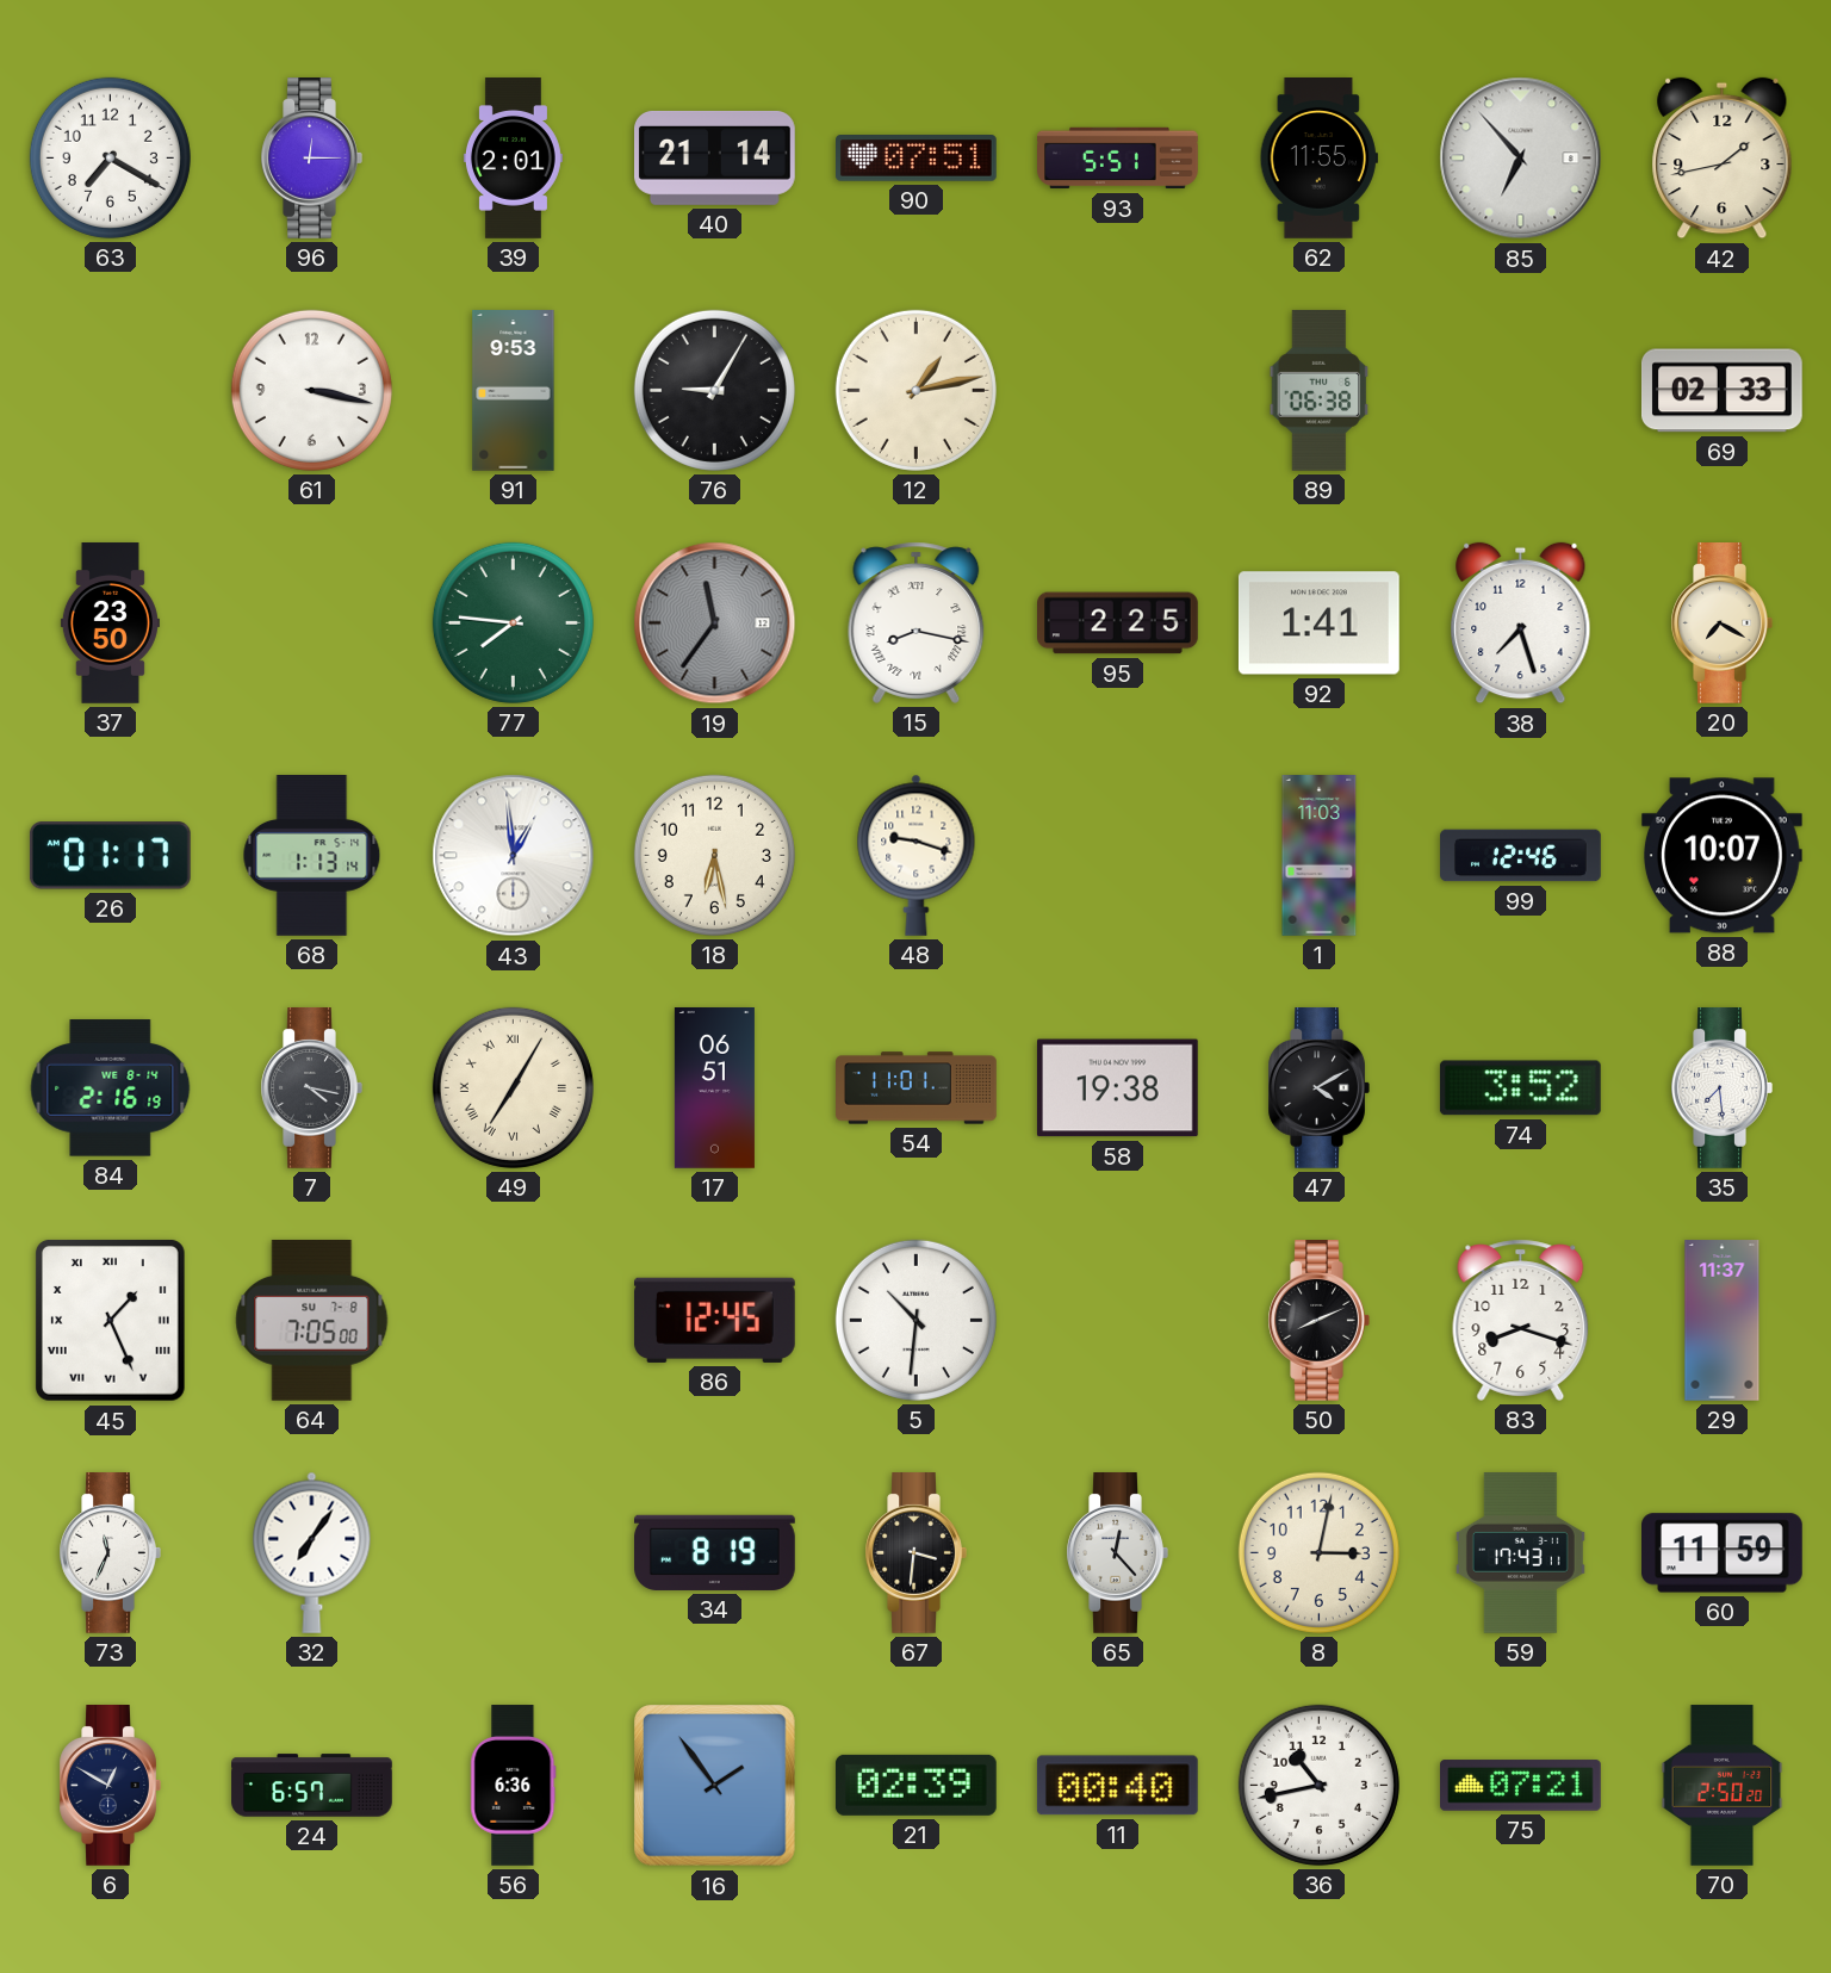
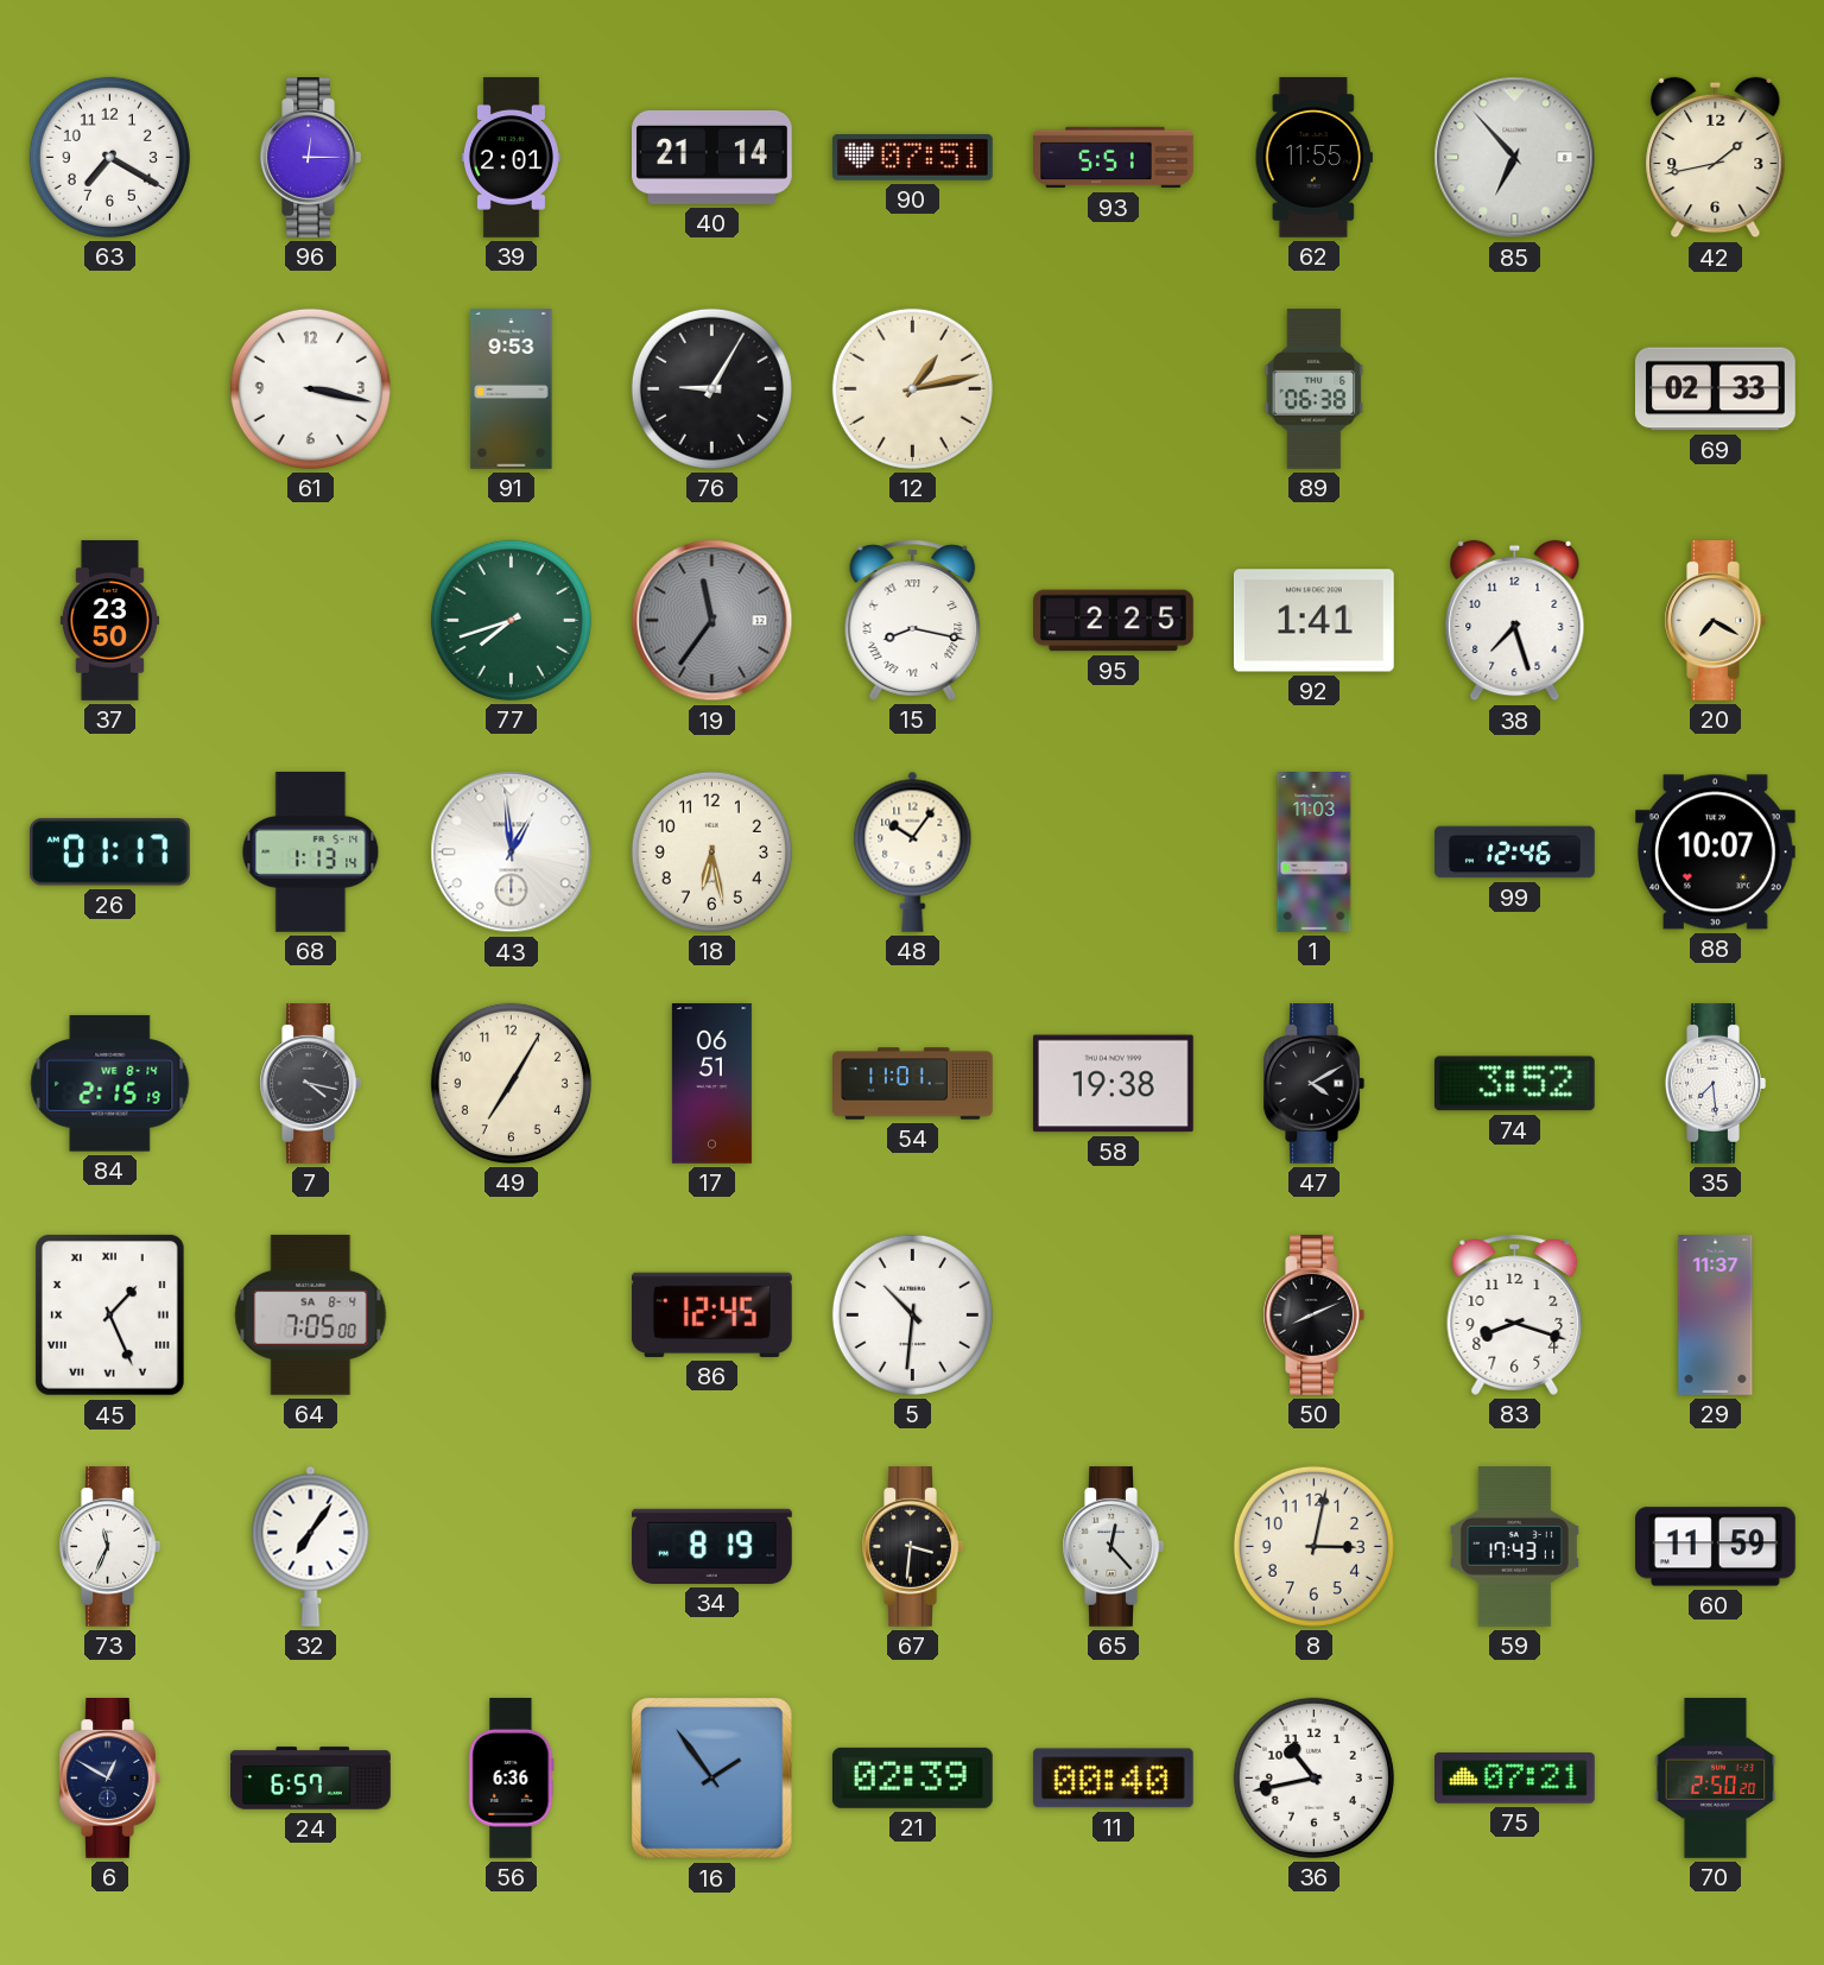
77: 7:46 -> 7:42 (511, 620)
48: 9:18 -> 10:06 (913, 851)
84: 2:16 -> 2:15 (110, 1084)
49 numerals: Roman -> Arabic (511, 1083)
64 date: SU 7-8 -> SA 8-4 (311, 1314)
